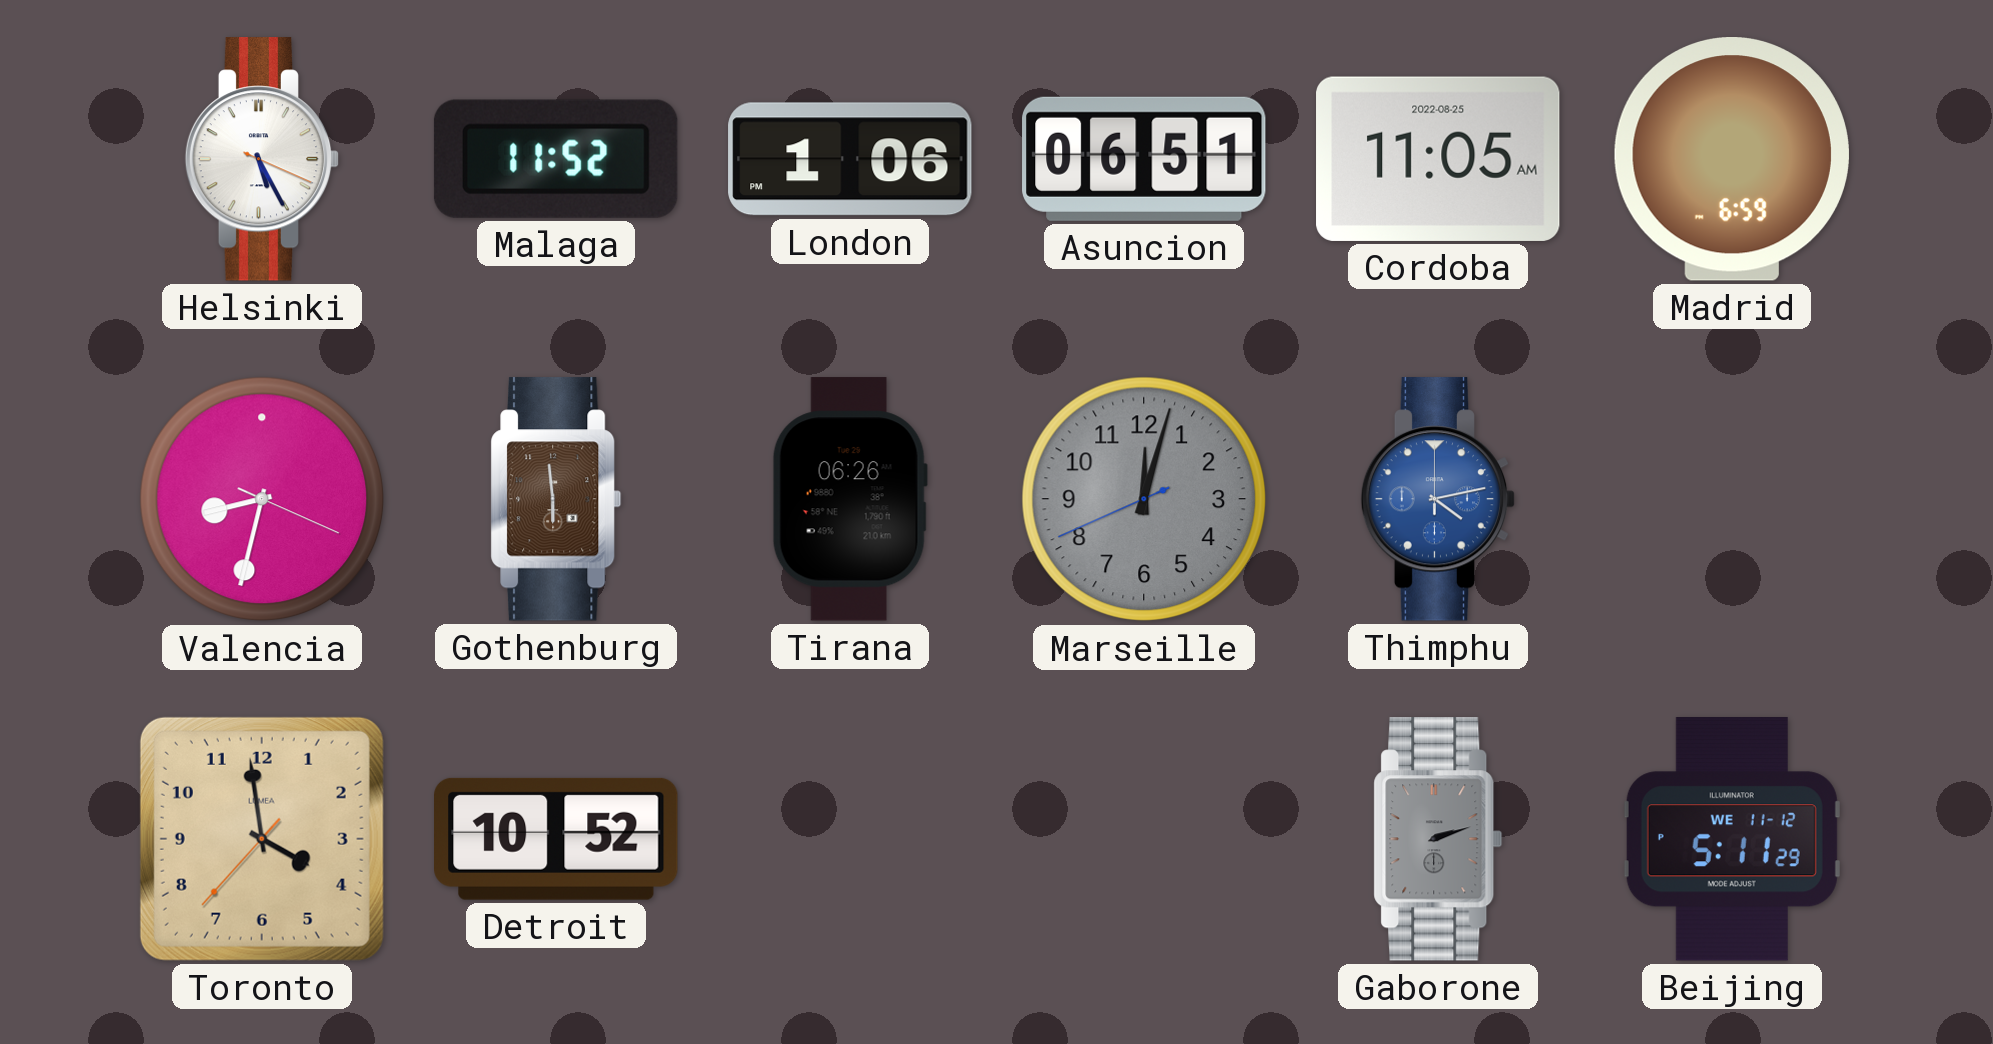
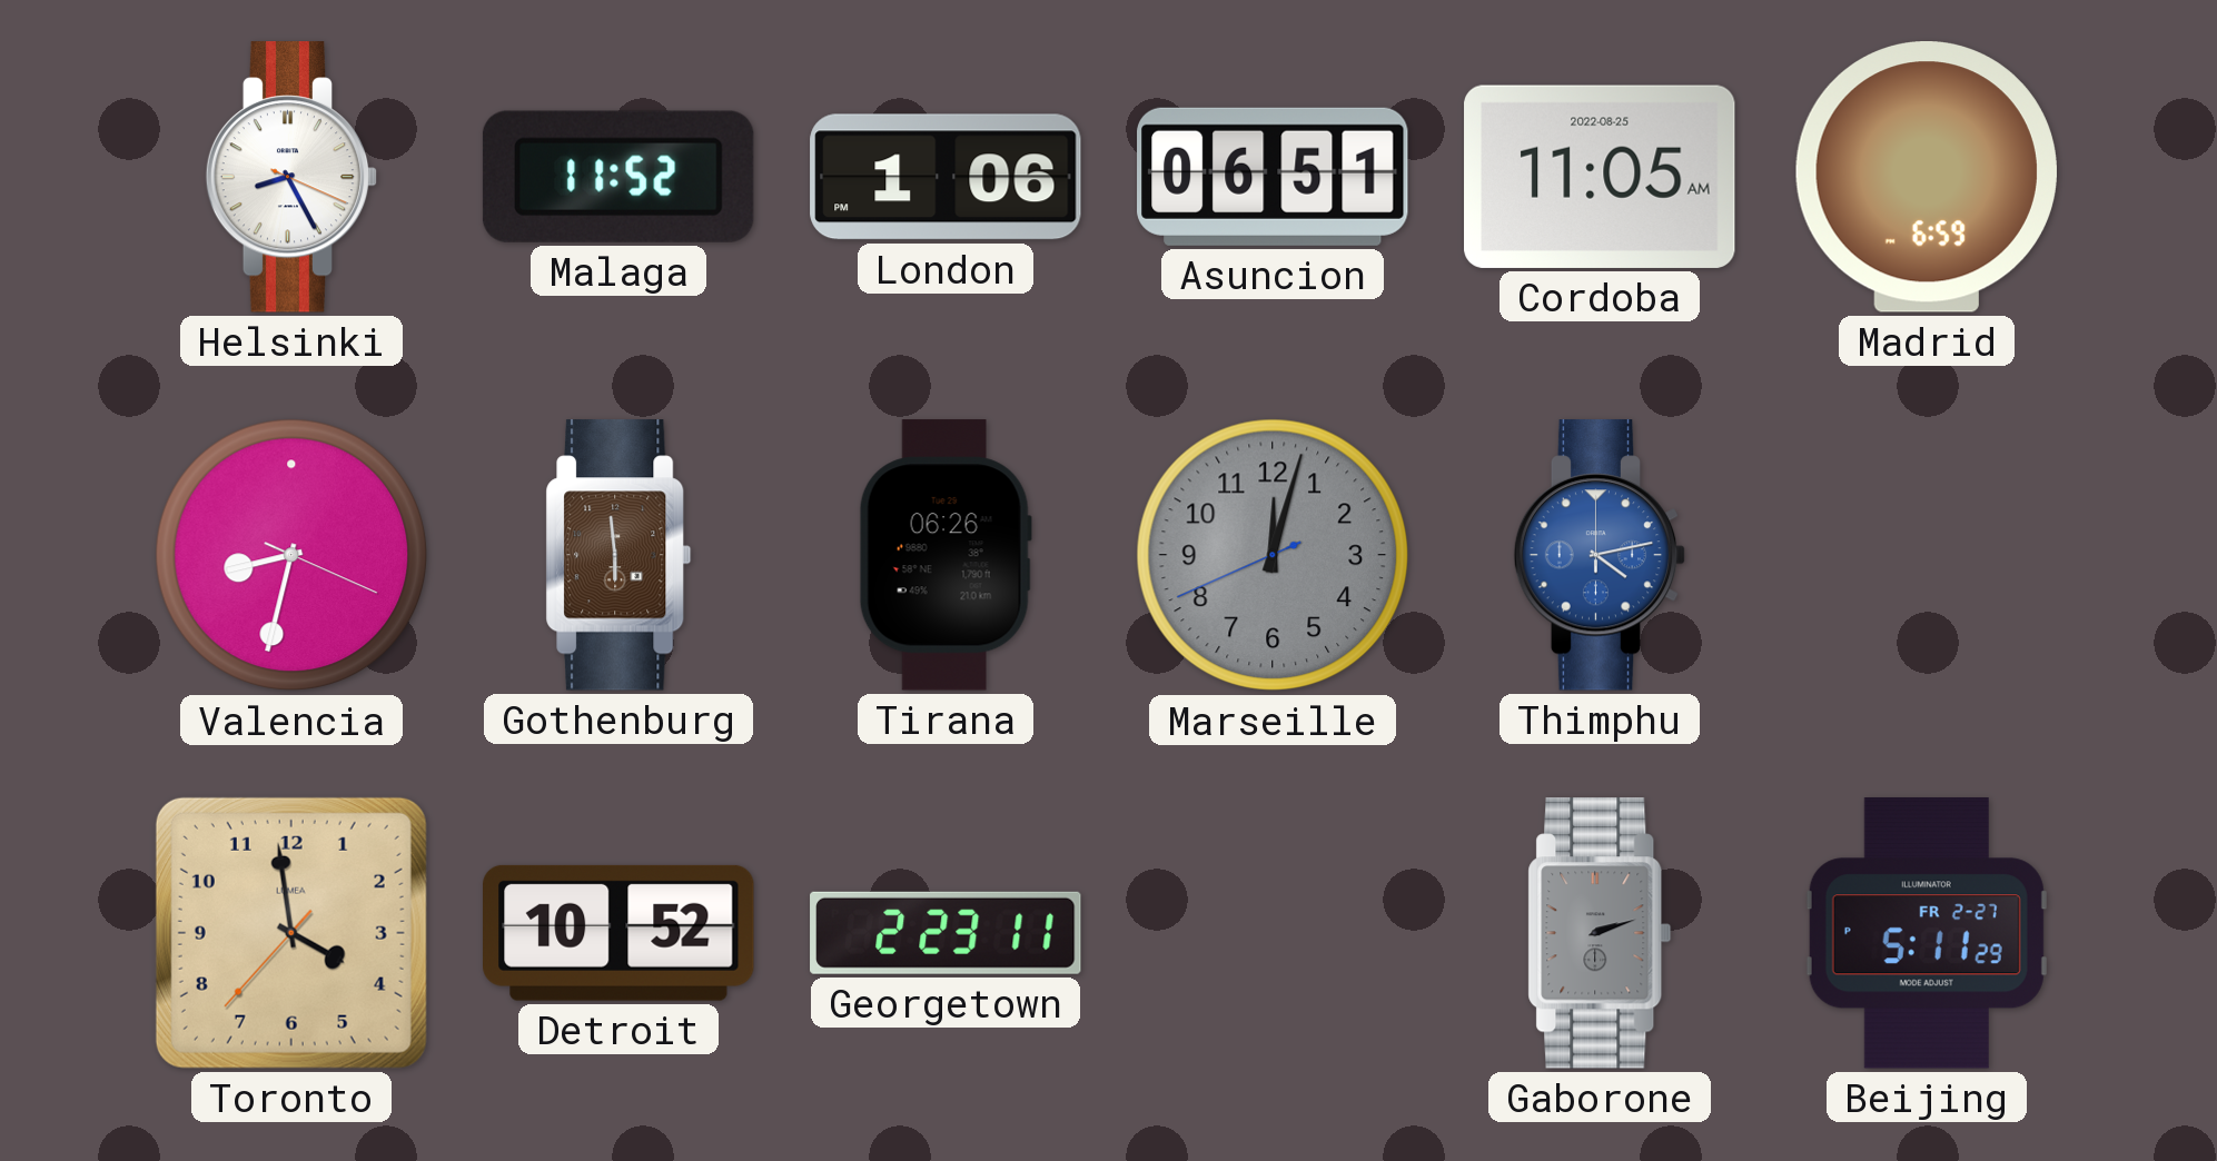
Helsinki: 5:25 -> 8:25 (291, 177)
Georgetown: none -> 2:23 (947, 933)
Beijing date: WE 11-12 -> FR 2-27 (1927, 933)
